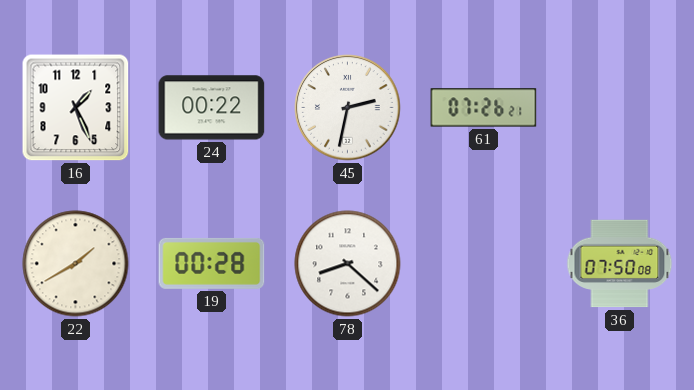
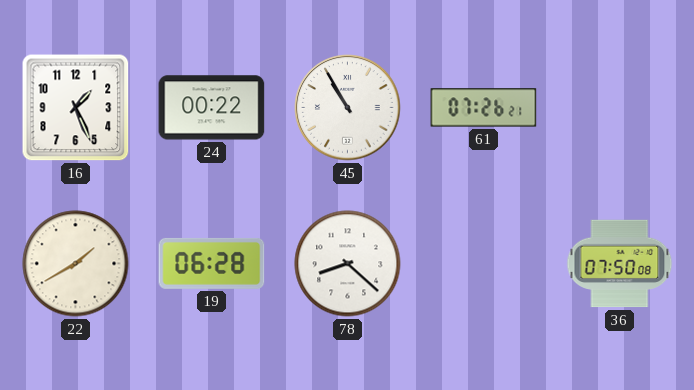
45: 2:32 -> 10:55 (348, 108)
19: 00:28 -> 06:28 (212, 263)
